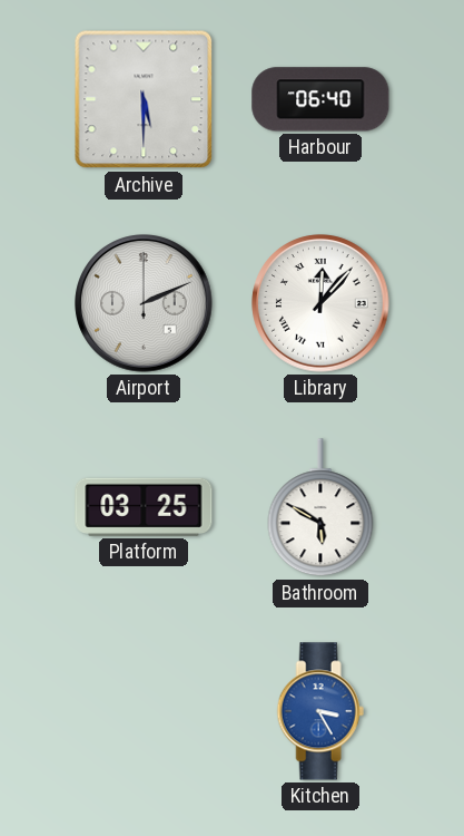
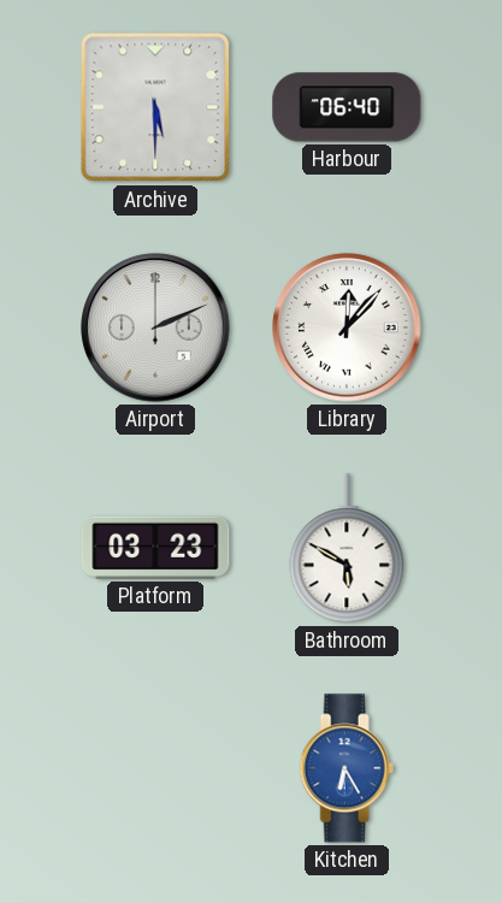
Platform: 03:25 -> 03:23 (155, 548)
Kitchen: 3:25 -> 6:25 (347, 768)
